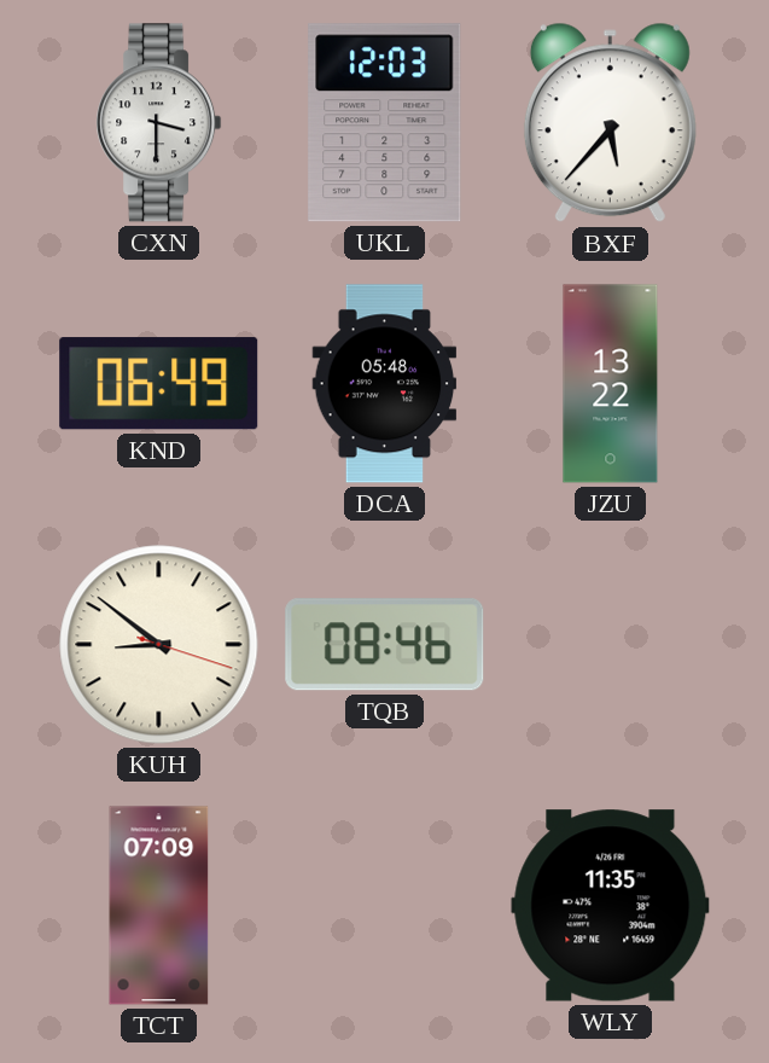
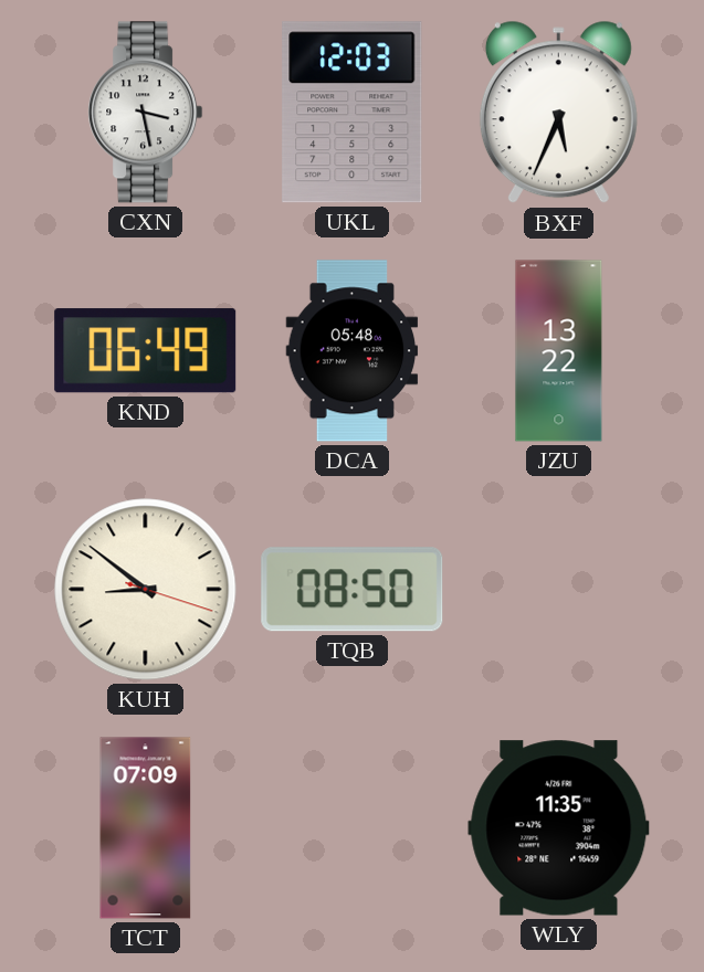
CXN: 3:30 -> 3:28 (146, 113)
BXF: 5:37 -> 5:34 (558, 113)
TQB: 08:46 -> 08:50 (353, 590)
